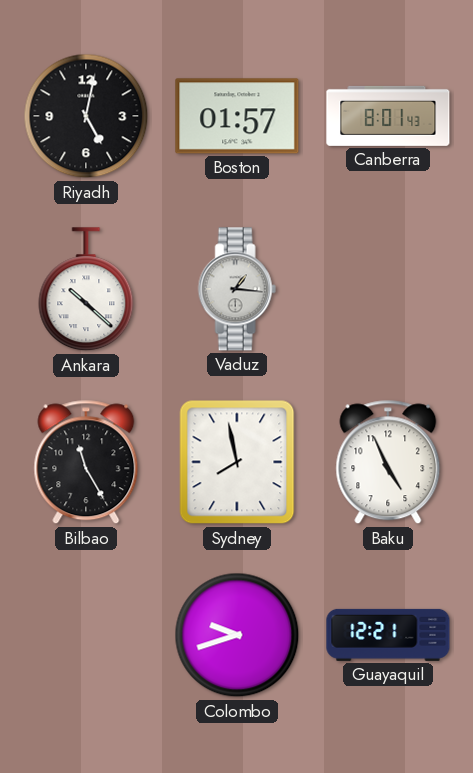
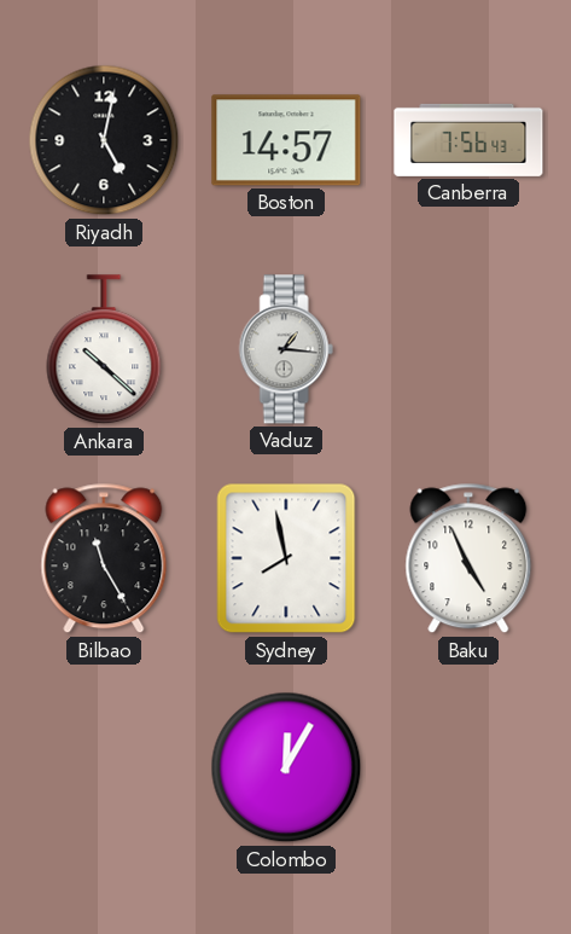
Boston: 01:57 -> 14:57 (286, 140)
Canberra: 8:01 -> 7:56 (468, 140)
Colombo: 9:42 -> 12:05 (286, 767)
Guayaquil: 12:21 -> none (388, 635)
